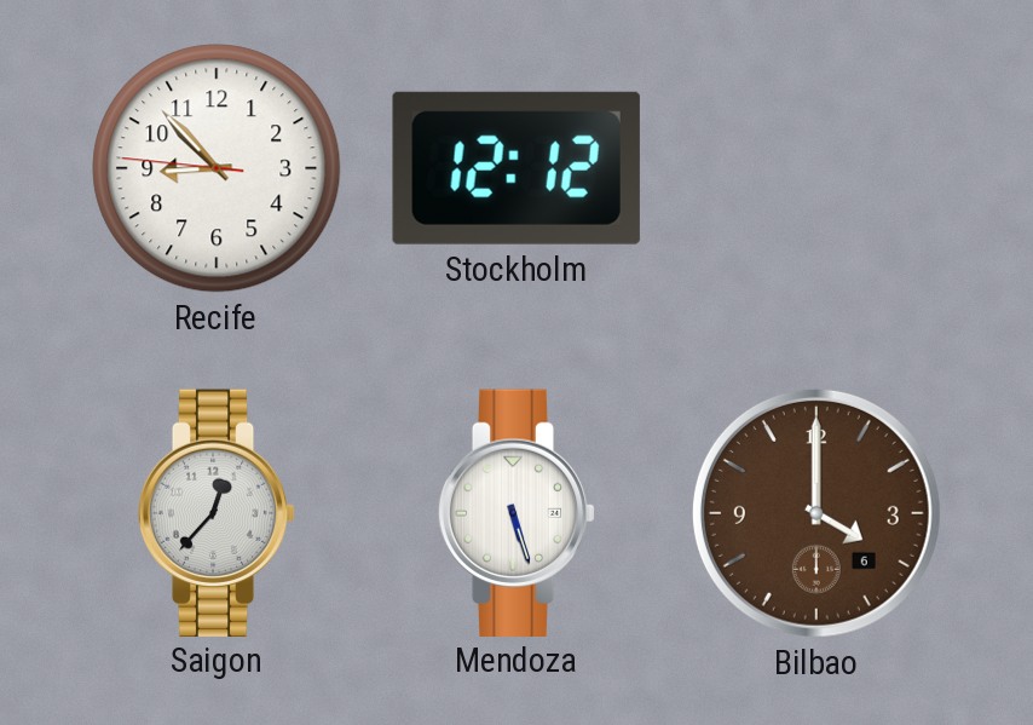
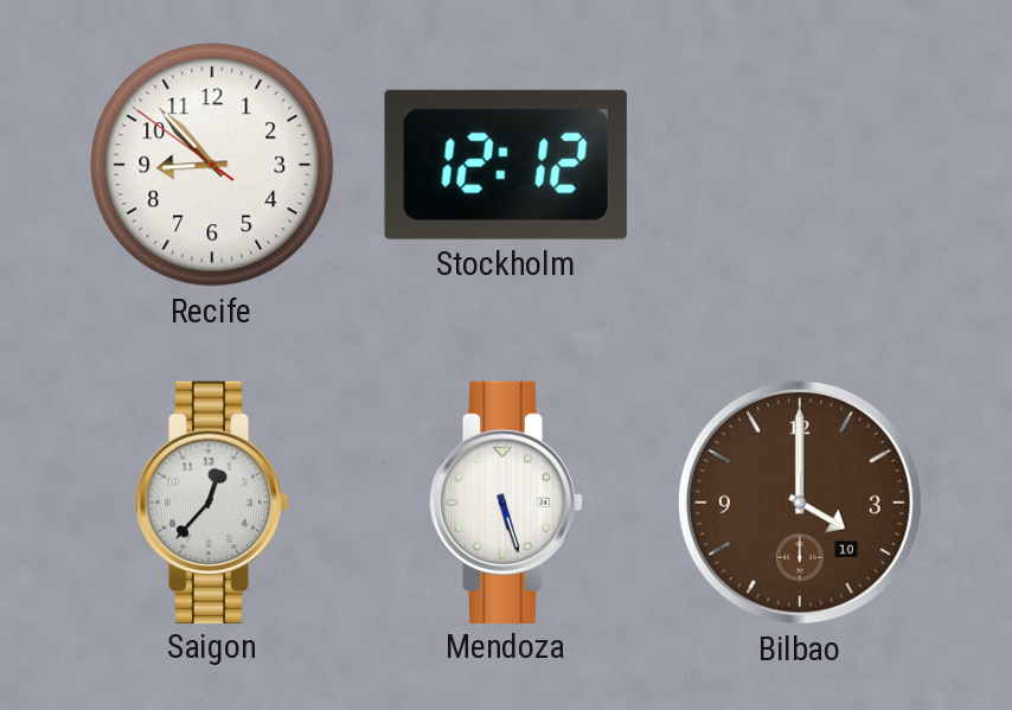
Recife: 8:52:46 -> 8:52:51 (212, 165)
Bilbao date: 6 -> 10 (800, 503)
